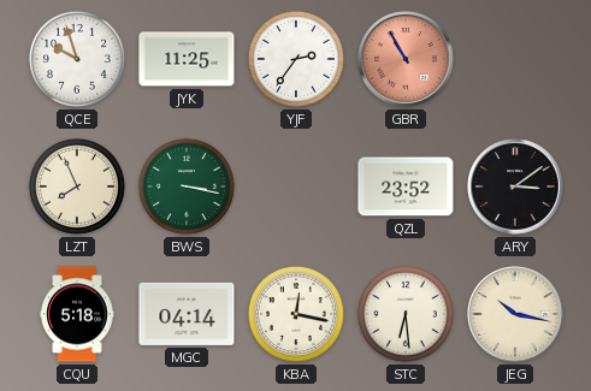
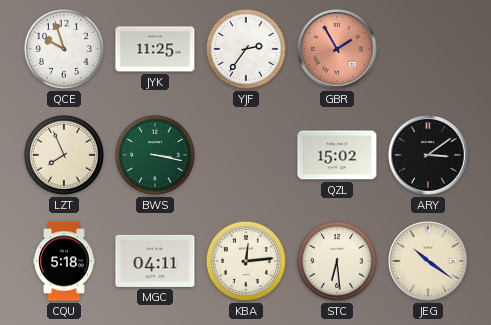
GBR: 10:55 -> 1:55 (337, 49)
QZL: 23:52 -> 15:02 (337, 155)
MGC: 04:14 -> 04:11 (155, 261)
KBA: 12:17 -> 12:14 (246, 261)
JEG: 10:17 -> 10:21 (428, 261)
